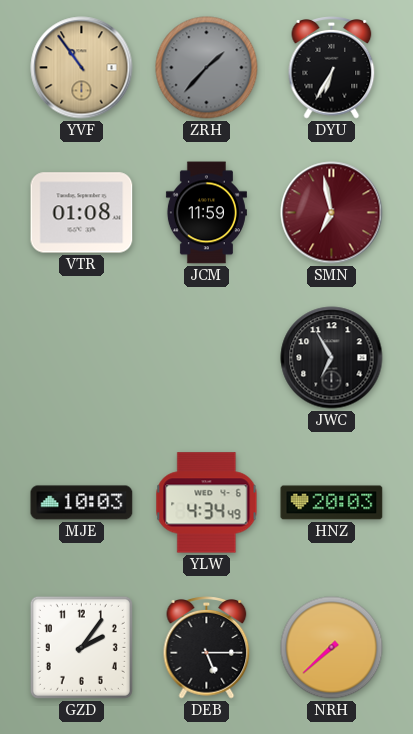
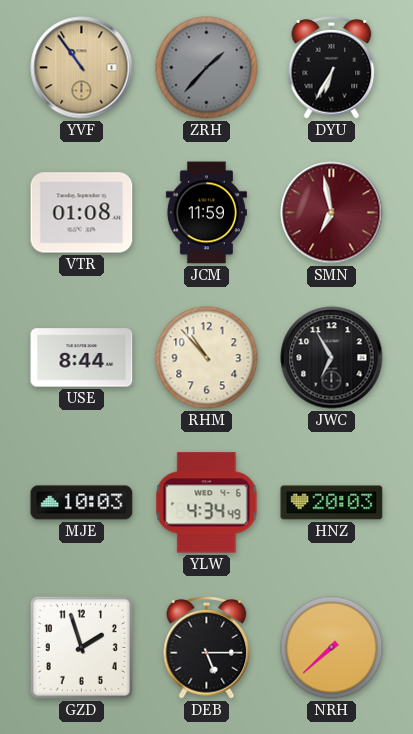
USE: none -> 8:44 (82, 358)
RHM: none -> 10:53 (207, 358)
GZD: 2:06 -> 1:57 (81, 647)
